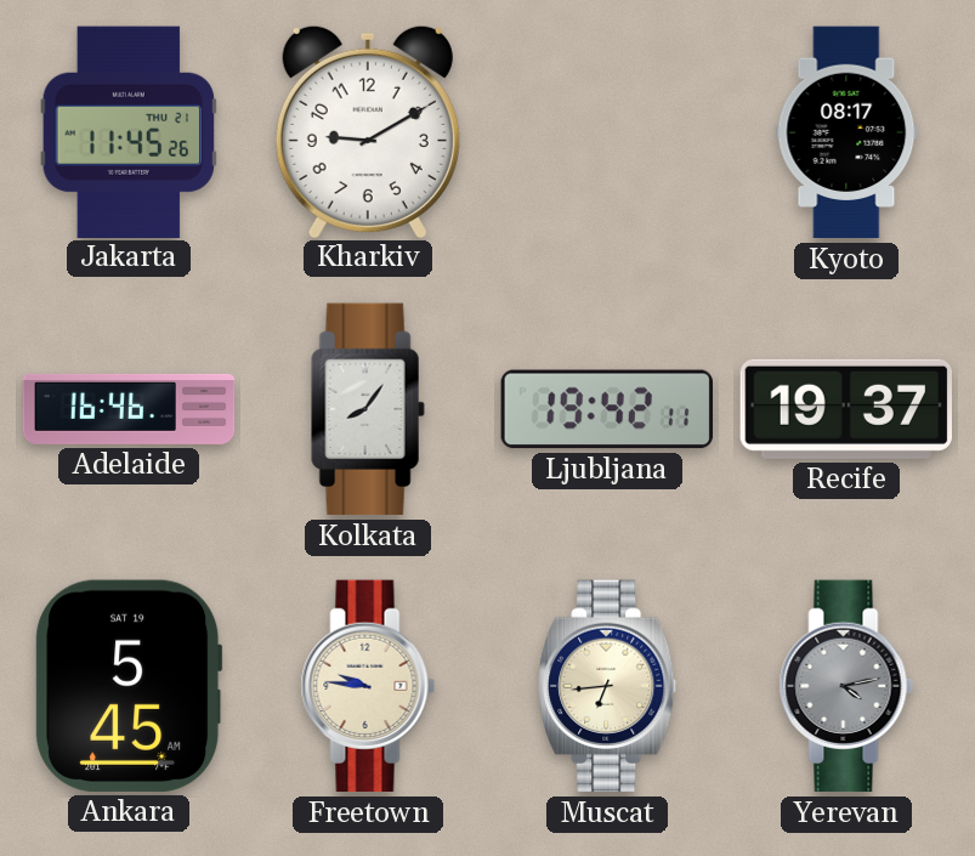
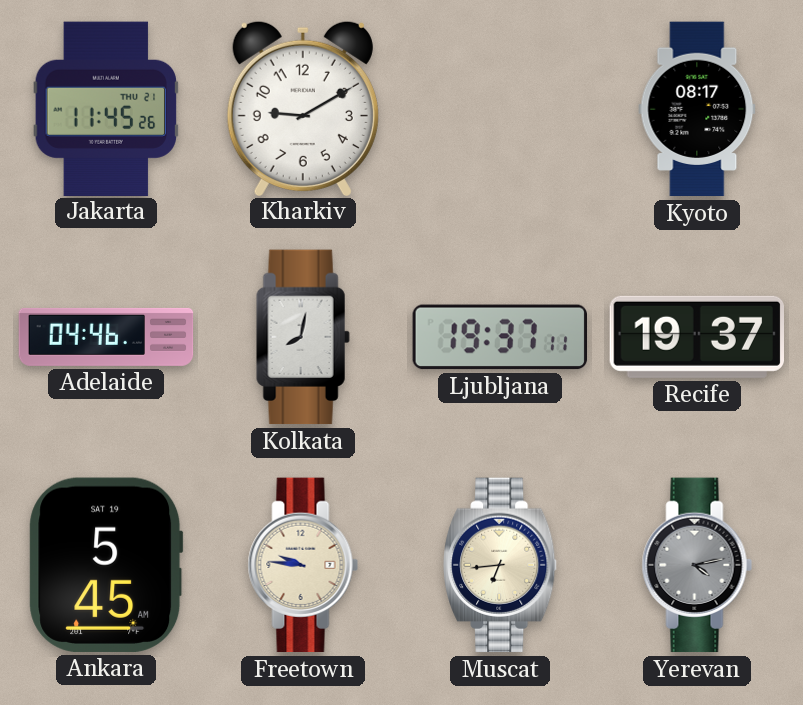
Adelaide: 16:46 -> 04:46 (106, 337)
Kolkata: 8:06 -> 8:02 (303, 337)
Ljubljana: 19:42 -> 19:37 (499, 337)
